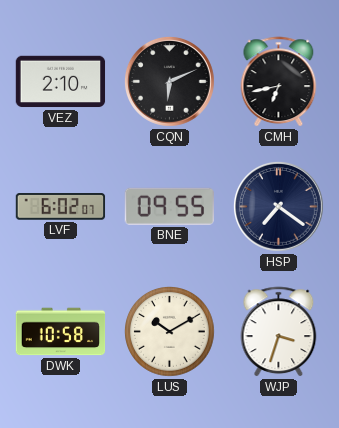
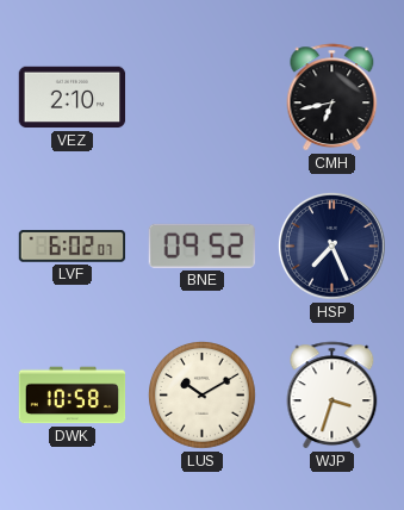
CQN: 6:11 -> none (170, 82)
BNE: 09:55 -> 09:52 (201, 245)
HSP: 7:21 -> 7:26 (332, 247)
